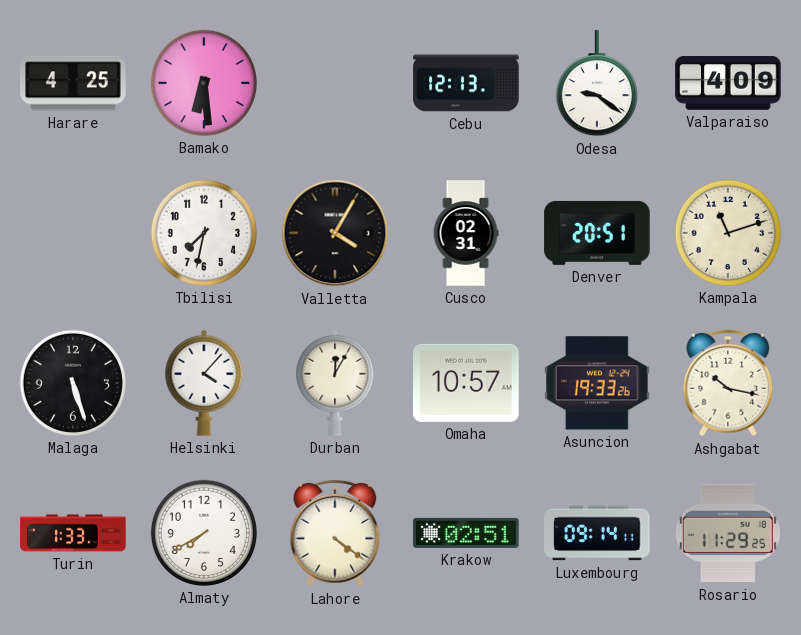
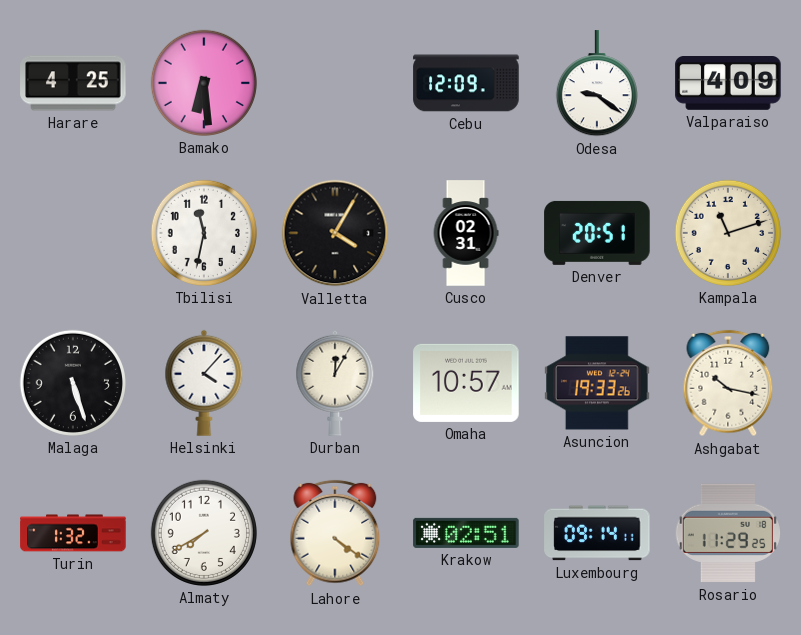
Cebu: 12:13 -> 12:09 (466, 83)
Tbilisi: 7:32 -> 11:32 (204, 233)
Turin: 1:33 -> 1:32 (73, 533)
